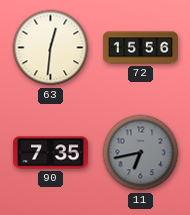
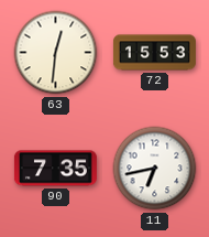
72: 15:56 -> 15:53 (154, 53)
11 dial: grey -> white (155, 169)
